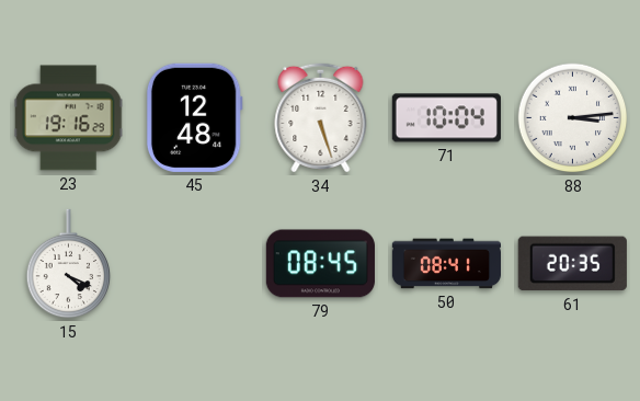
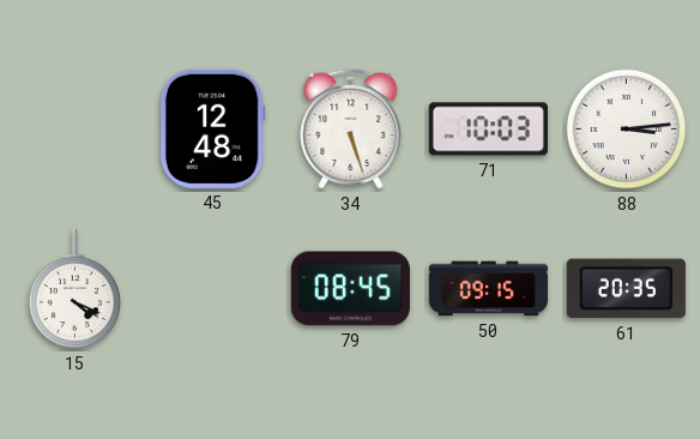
23: 19:16 -> none (68, 118)
71: 10:04 -> 10:03 (488, 130)
50: 08:41 -> 09:15 (488, 289)
